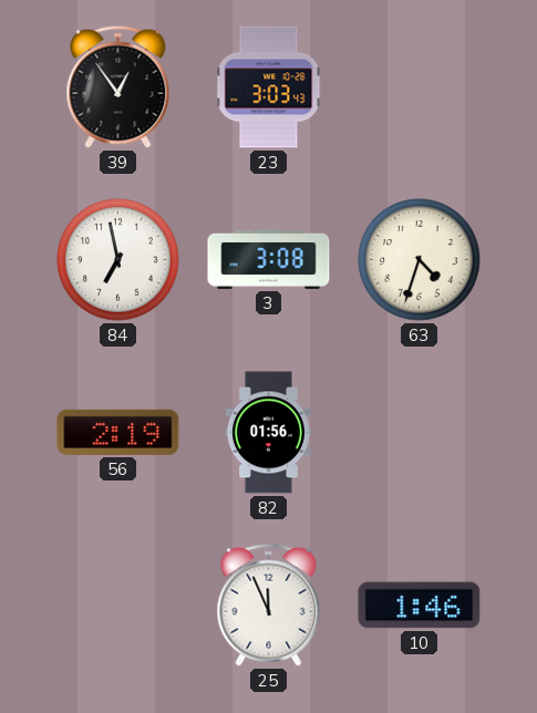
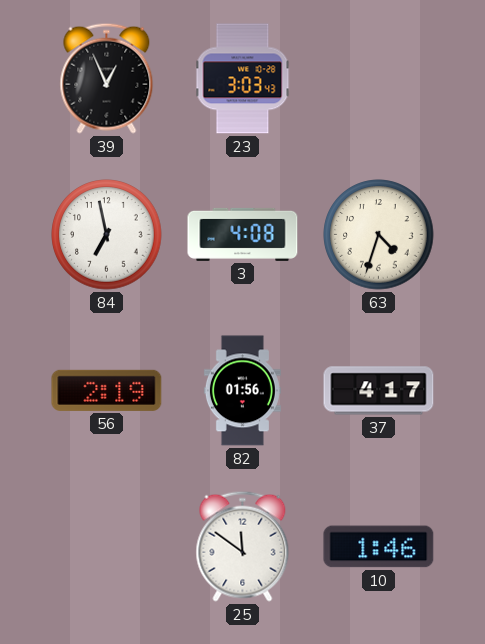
39: 12:54 -> 12:56 (107, 78)
3: 3:08 -> 4:08 (243, 234)
37: none -> 4:17 (379, 391)
25: 11:56 -> 11:51 (243, 546)
